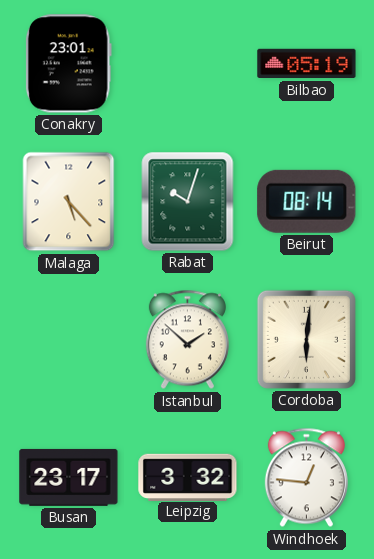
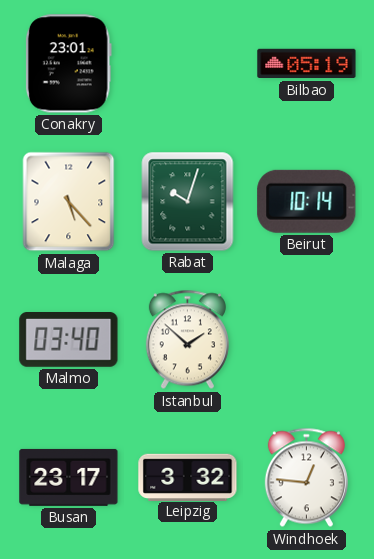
Beirut: 08:14 -> 10:14 (307, 201)
Malmo: none -> 03:40 (69, 340)
Cordoba: 6:01 -> none (306, 339)
